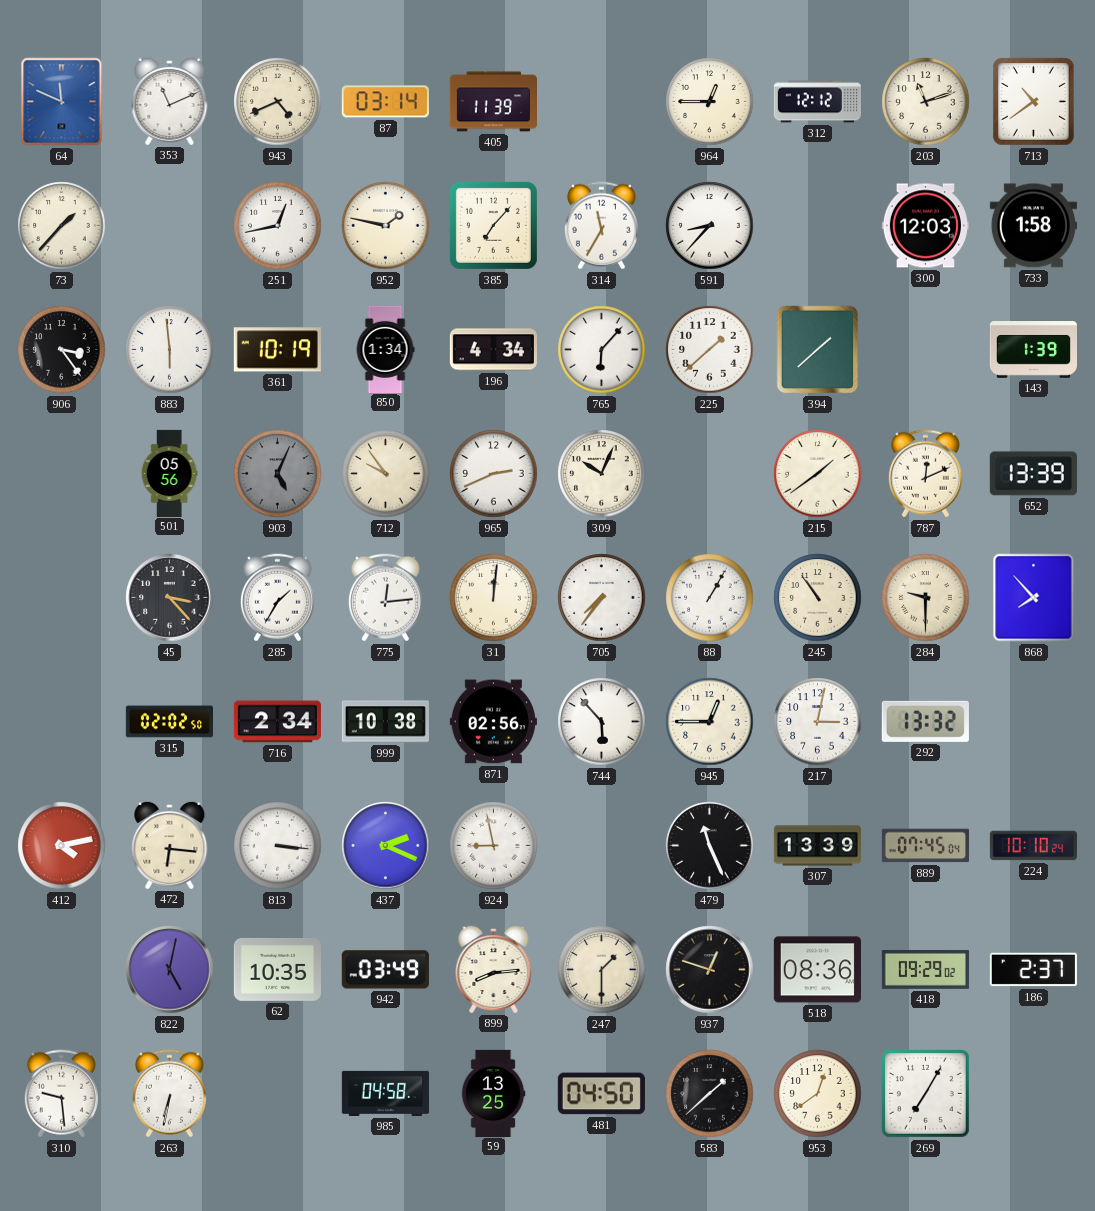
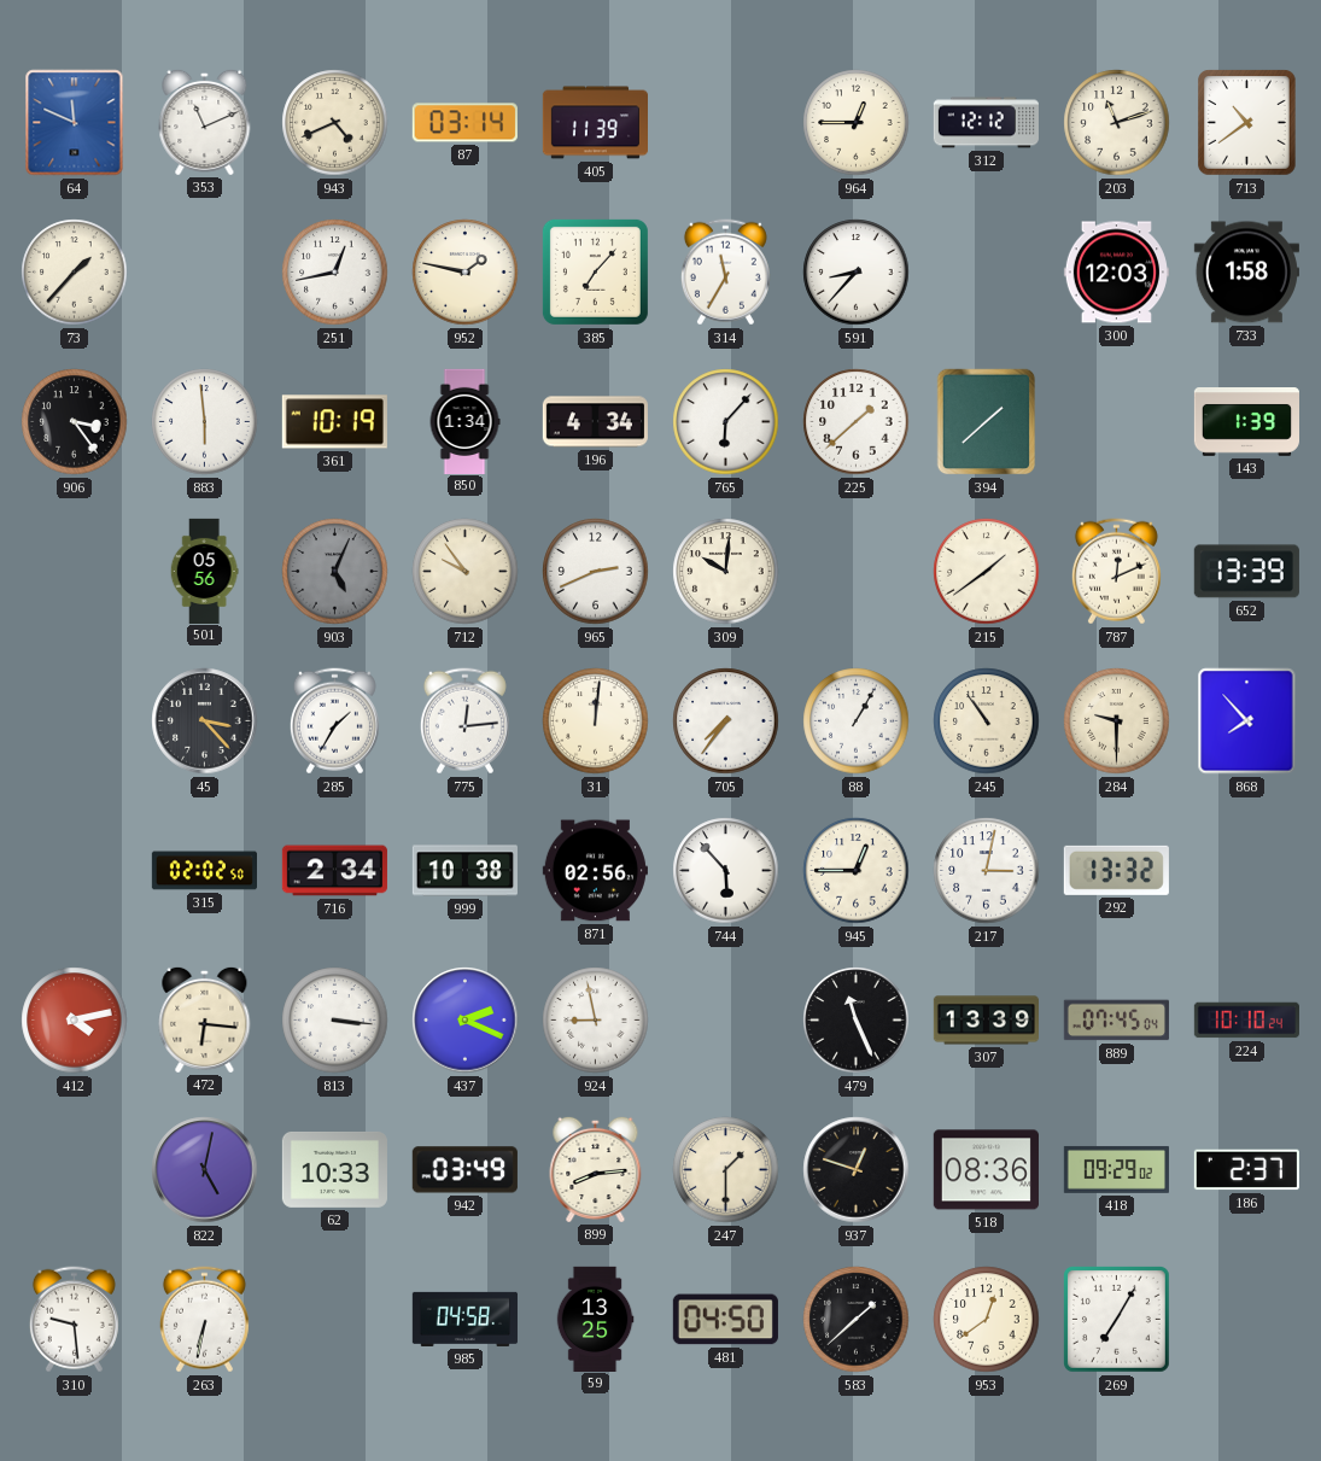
309: 10:04 -> 10:01 (726, 572)
62: 10:35 -> 10:33 (334, 1169)
